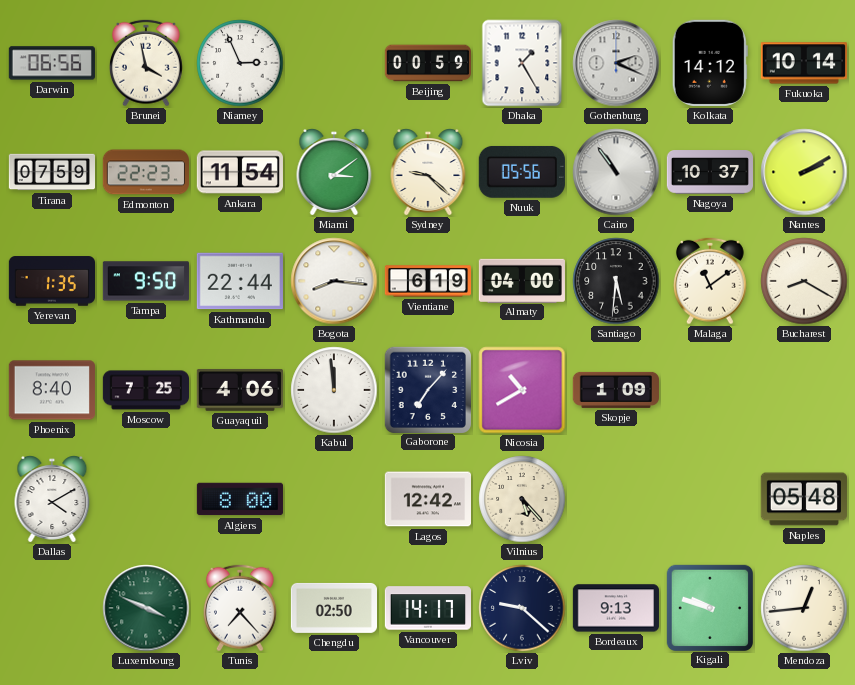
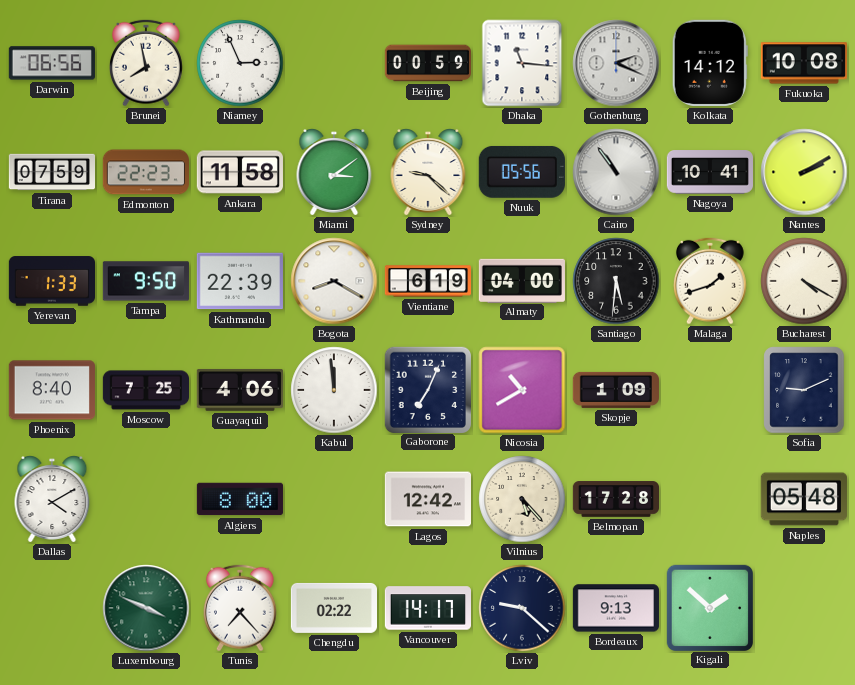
Brunei: 3:58 -> 7:58 (147, 63)
Dhaka: 1:25 -> 11:16 (522, 63)
Fukuoka: 10:14 -> 10:08 (804, 63)
Ankara: 11:54 -> 11:58 (240, 172)
Nagoya: 10:37 -> 10:41 (709, 172)
Yerevan: 1:35 -> 1:33 (51, 281)
Kathmandu: 22:44 -> 22:39 (240, 281)
Bogota: 8:16 -> 8:20 (334, 281)
Malaga: 11:09 -> 1:42 (711, 281)
Bucharest: 8:20 -> 4:20 (804, 281)
Gaborone: 7:07 -> 7:04 (427, 389)
Sofia: none -> 9:11 (804, 390)
Belmopan: none -> 17:28 (615, 499)
Chengdu: 02:50 -> 02:22 (333, 608)
Kigali: 9:48 -> 1:52 (709, 607)
Mendoza: 12:44 -> none (804, 608)
